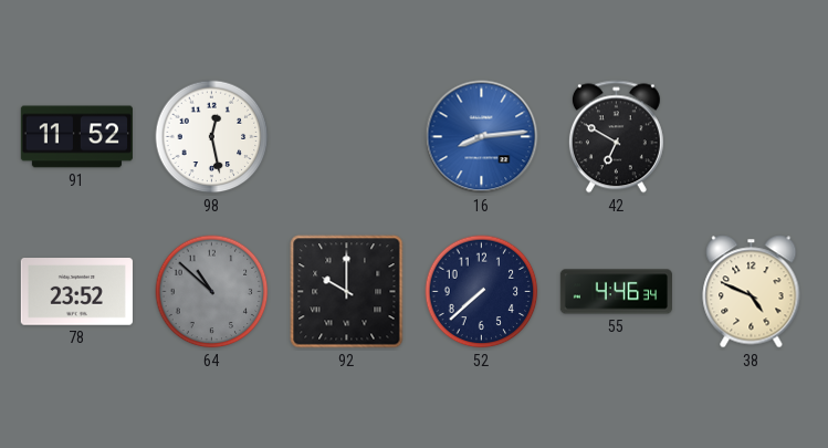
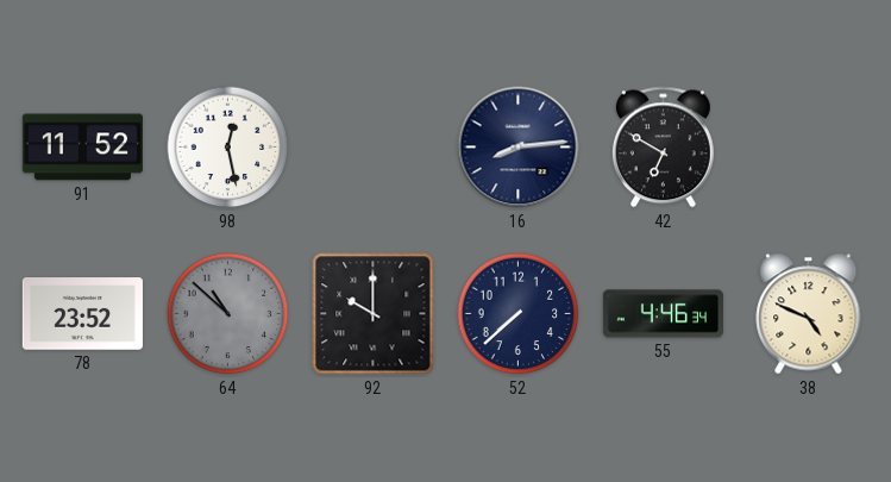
16 dial: blue -> navy (519, 148)
